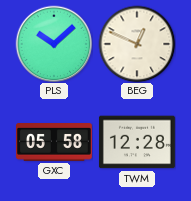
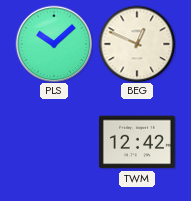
GXC: 05:58 -> none (54, 143)
TWM: 12:28 -> 12:42 (137, 142)
